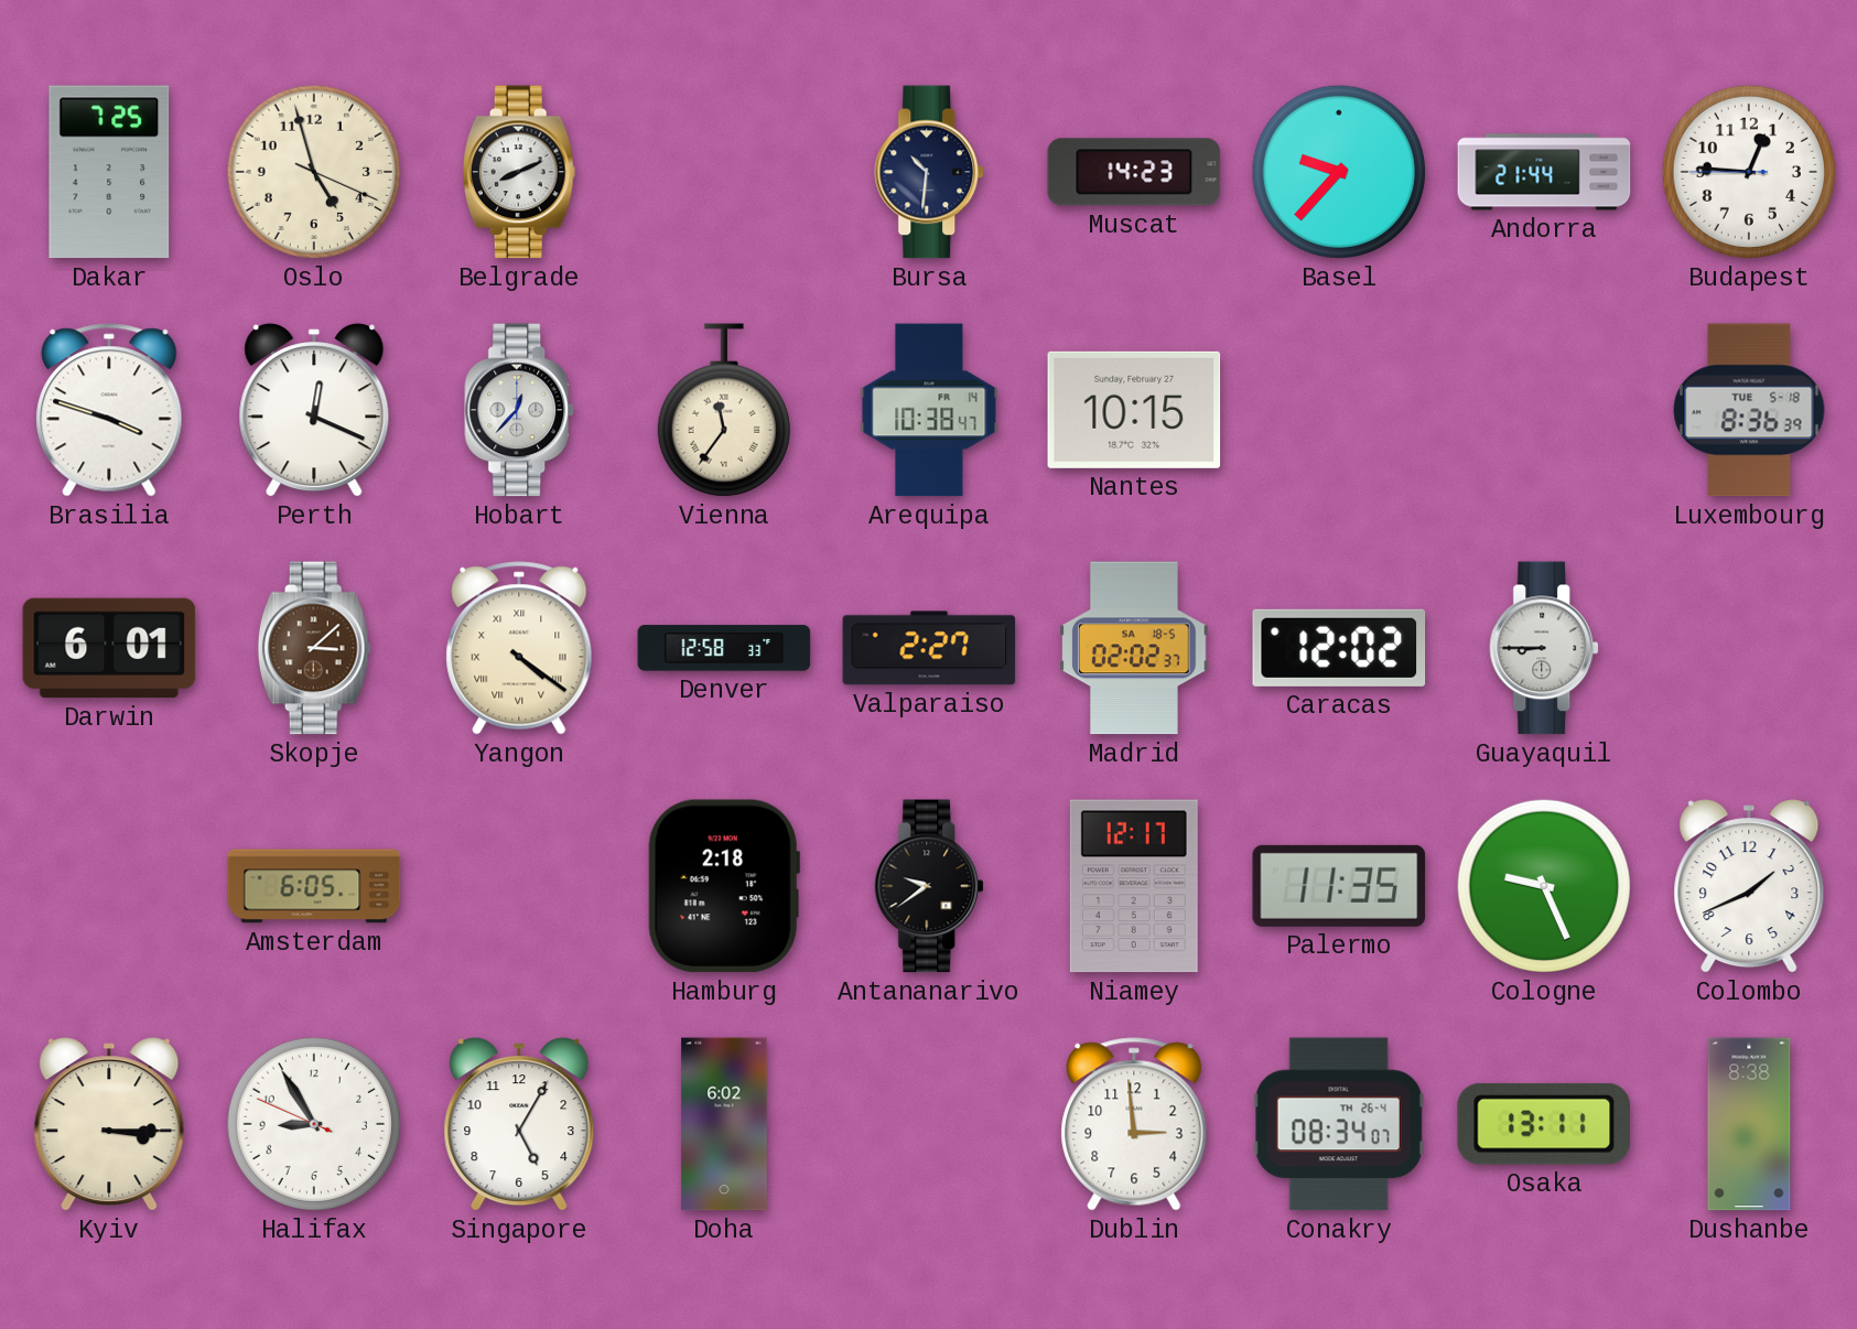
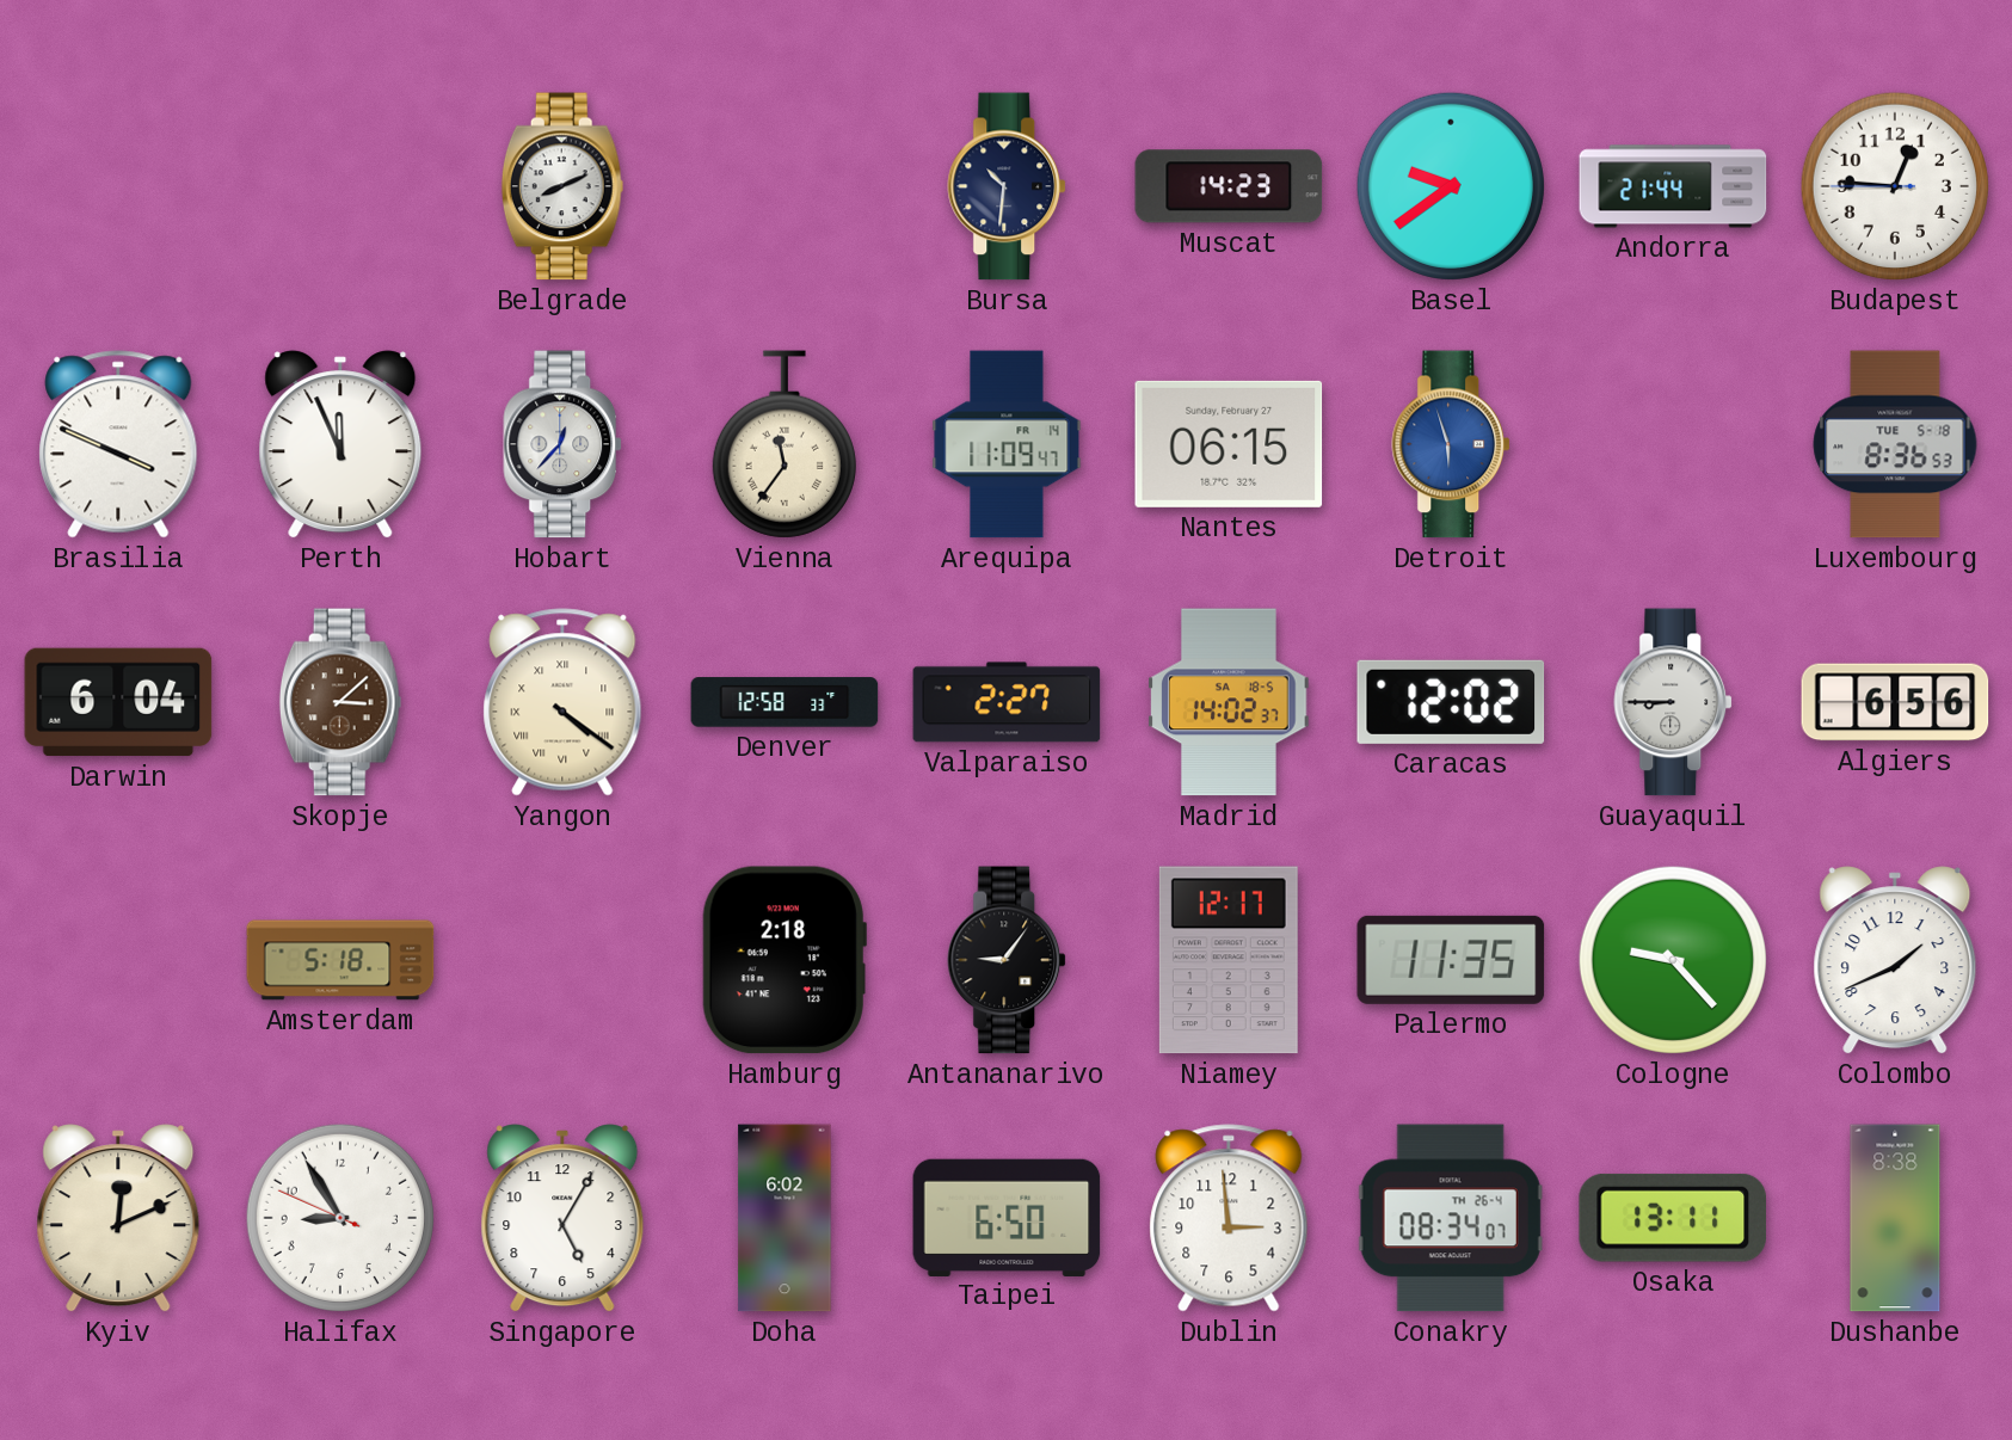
Dakar: 7:25 -> none (109, 172)
Oslo: 4:57 -> none (314, 172)
Basel: 9:37 -> 9:39 (1451, 186)
Brasilia: 3:48 -> 3:49 (118, 444)
Perth: 12:19 -> 11:56 (340, 444)
Arequipa: 10:38 -> 11:09 (1007, 444)
Nantes: 10:15 -> 06:15 (1229, 444)
Detroit: none -> 5:57 (1452, 444)
Luxembourg: 8:36:39 -> 8:36:53 (1895, 444)
Darwin: 6:01 -> 6:04 (118, 702)
Madrid: 02:02 -> 14:02 (1229, 702)
Algiers: none -> 6:56 (1895, 702)
Amsterdam: 6:05 -> 5:18 (340, 960)
Antananarivo: 9:39 -> 9:06 (1008, 960)
Cologne: 9:26 -> 9:23 (1673, 960)
Kyiv: 3:15 -> 12:11 (118, 1218)
Taipei: none -> 6:50 (1007, 1217)
